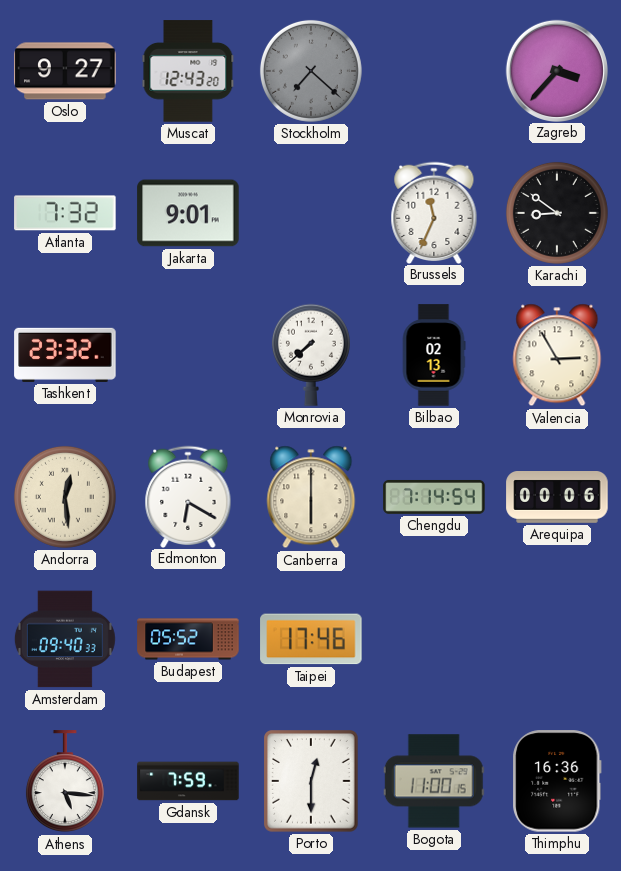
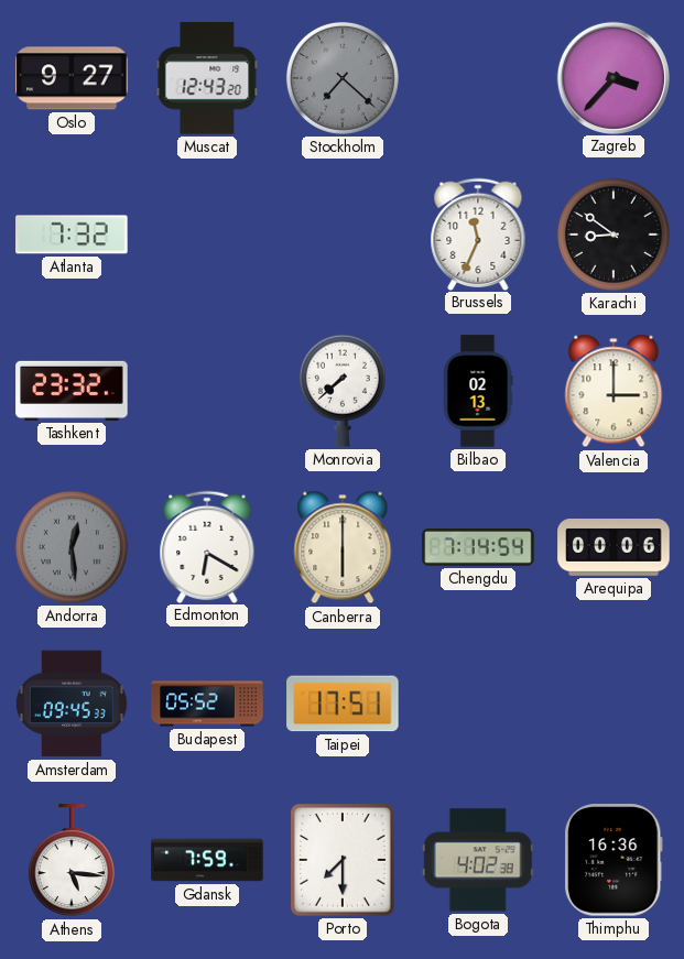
Jakarta: 9:01 -> none (188, 213)
Valencia: 2:55 -> 3:00 (614, 391)
Andorra dial: cream -> grey (72, 547)
Amsterdam: 09:40 -> 09:45 (72, 704)
Taipei: 17:46 -> 17:51 (343, 704)
Porto: 12:30 -> 7:30 (344, 860)
Bogota: 11:00 -> 4:02 (478, 860)
